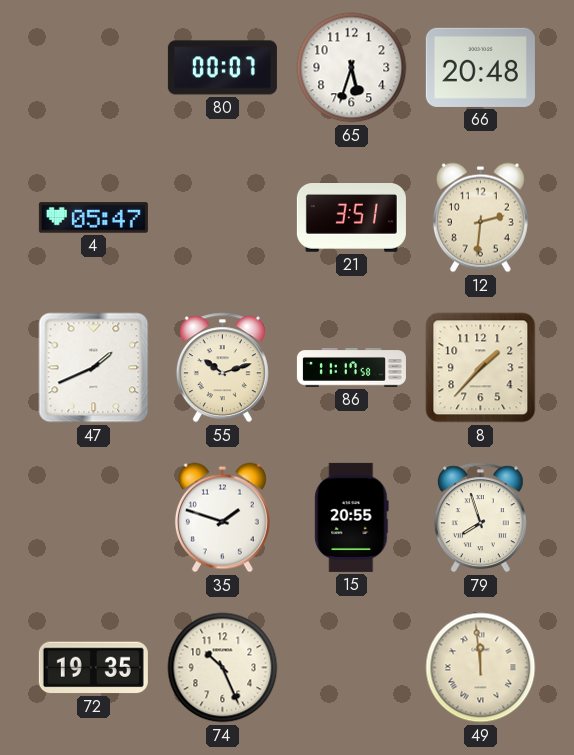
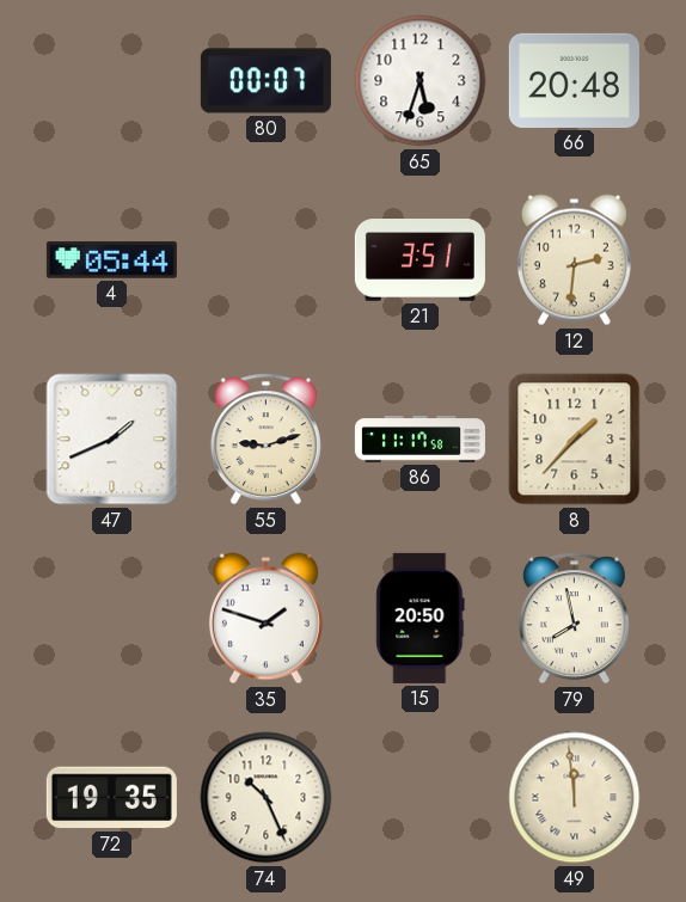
4: 05:47 -> 05:44 (111, 260)
55: 10:12 -> 9:12 (265, 440)
15: 20:55 -> 20:50 (421, 618)
79: 7:57 -> 7:58 (574, 619)
